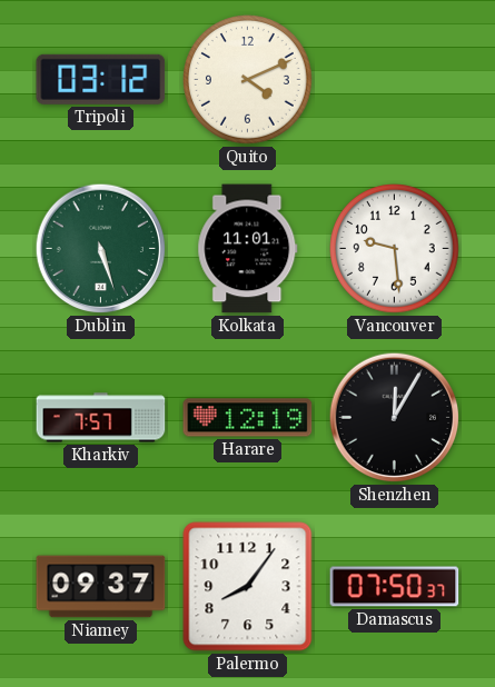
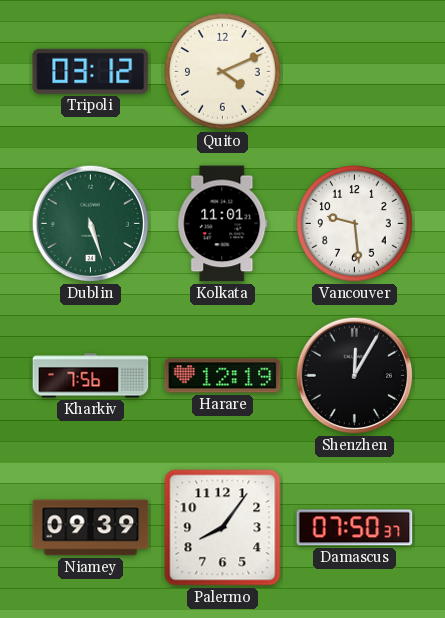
Kharkiv: 7:57 -> 7:56 (91, 376)
Niamey: 09:37 -> 09:39 (91, 528)
